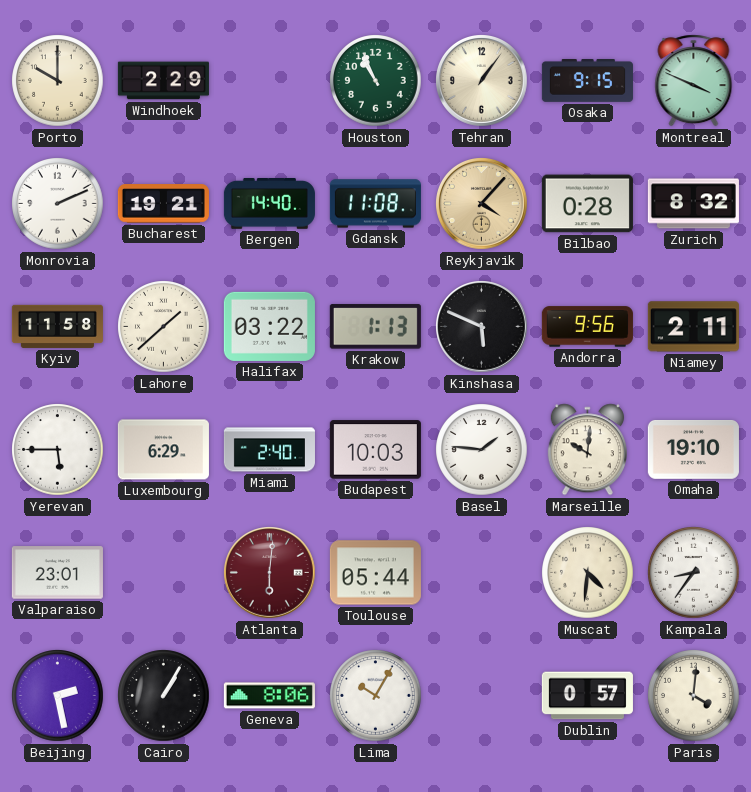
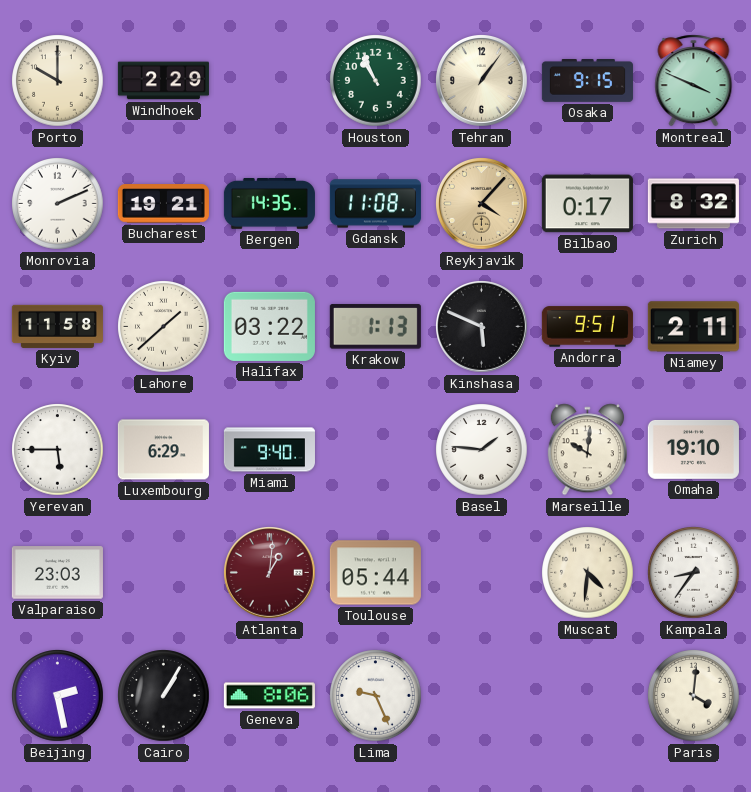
Bergen: 14:40 -> 14:35 (269, 204)
Bilbao: 0:28 -> 0:17 (587, 204)
Andorra: 9:56 -> 9:51 (587, 327)
Miami: 2:40 -> 9:40 (269, 450)
Budapest: 10:03 -> none (375, 450)
Valparaiso: 23:01 -> 23:03 (57, 573)
Atlanta: 6:01 -> 1:01 (270, 573)
Lima: 10:05 -> 9:26 (376, 696)
Dublin: 0:57 -> none (587, 696)
